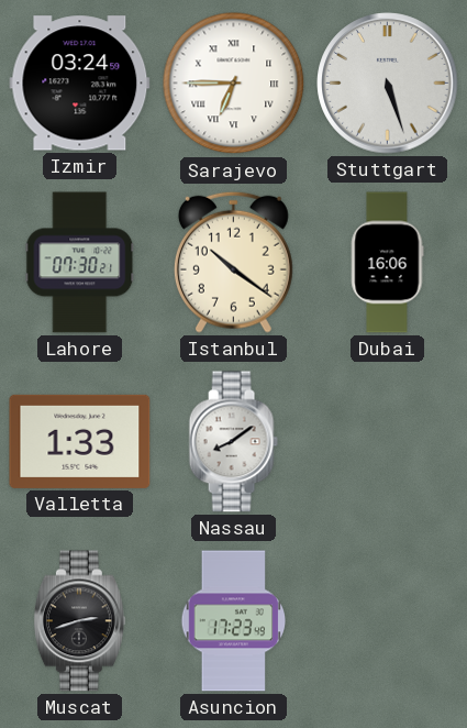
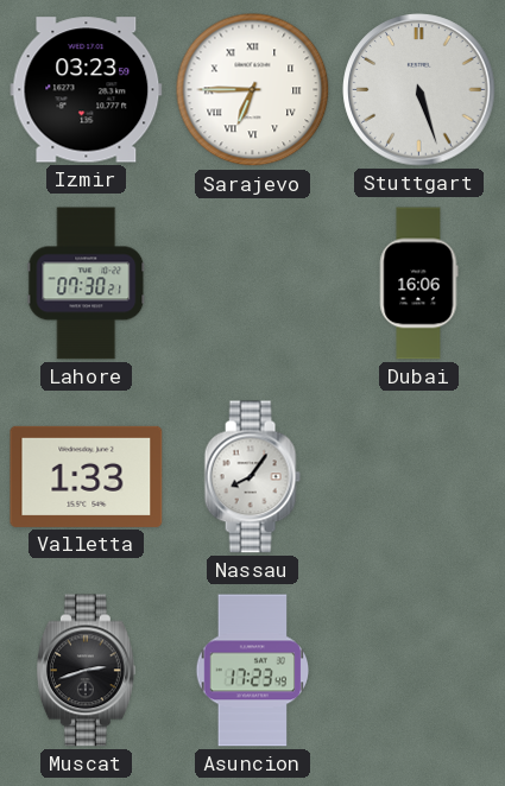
Izmir: 03:24 -> 03:23 (87, 90)
Istanbul: 10:21 -> none (233, 262)
Nassau: 8:09 -> 8:06 (252, 477)
